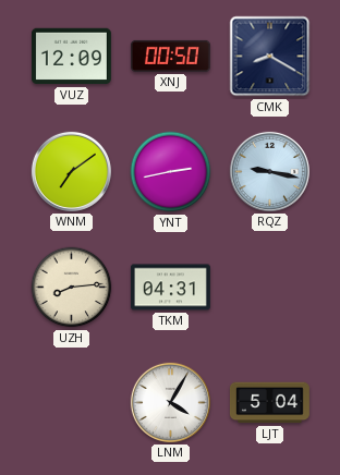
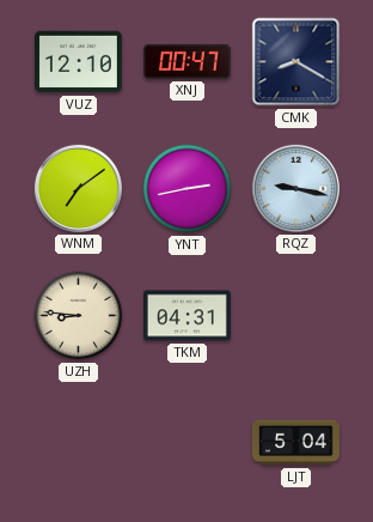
VUZ: 12:09 -> 12:10 (78, 62)
XNJ: 00:50 -> 00:47 (186, 61)
UZH: 8:14 -> 8:46 (79, 316)
LNM: 4:05 -> none (170, 402)
